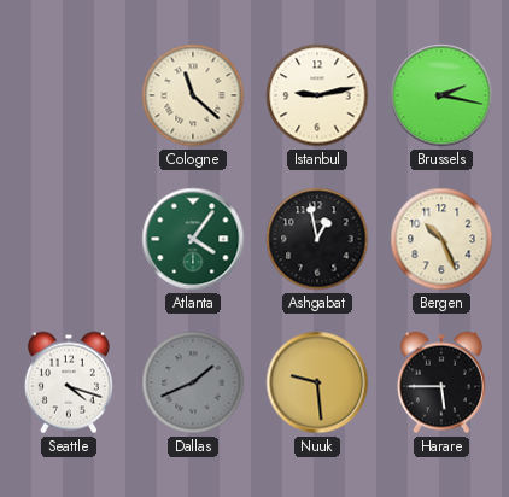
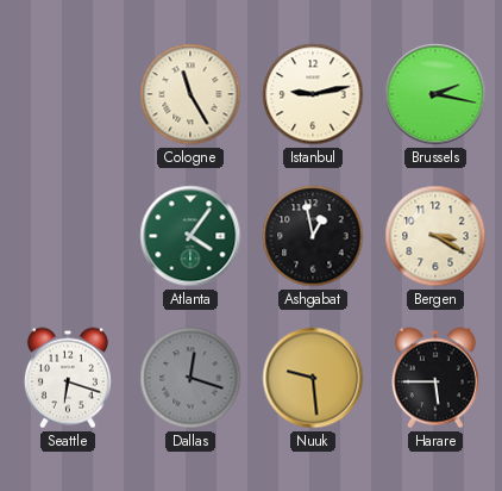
Cologne: 11:22 -> 11:25 (190, 94)
Bergen: 10:26 -> 3:20 (435, 236)
Seattle: 4:18 -> 6:18 (68, 378)
Dallas: 1:41 -> 12:18 (190, 378)
